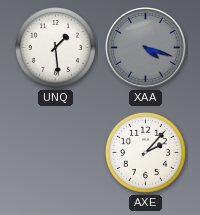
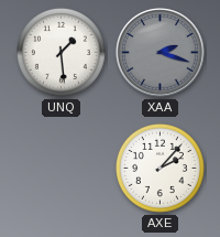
XAA: 4:18 -> 2:18 (161, 53)
